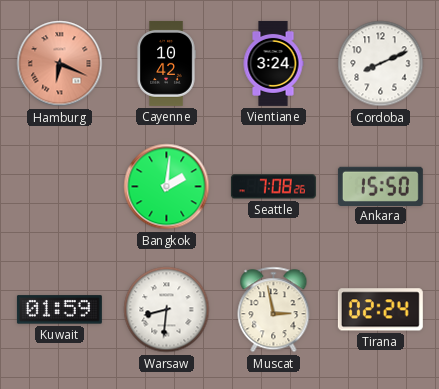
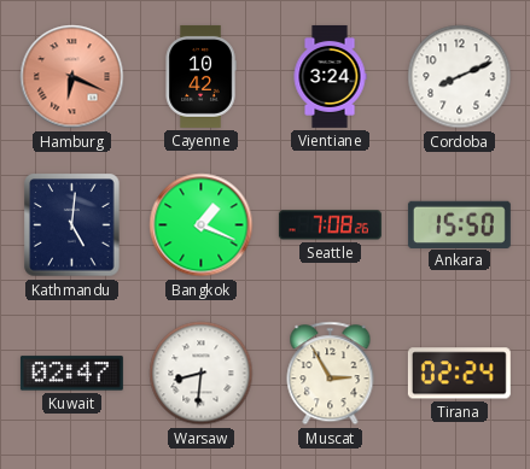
Kathmandu: none -> 5:01 (72, 225)
Bangkok: 2:01 -> 1:19 (202, 225)
Kuwait: 01:59 -> 02:47 (71, 374)
Muscat: 2:58 -> 2:55 (331, 374)
